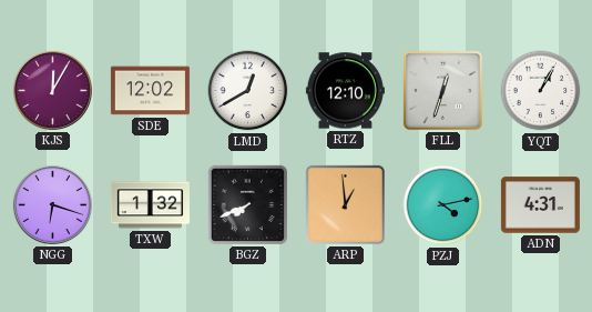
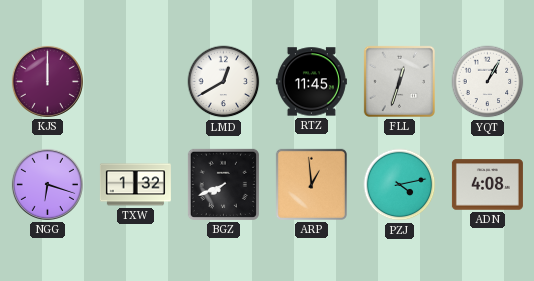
KJS: 12:05 -> 12:00 (47, 81)
SDE: 12:02 -> none (150, 91)
RTZ: 12:10 -> 11:45 (311, 82)
ADN: 4:31 -> 4:08 (487, 185)
